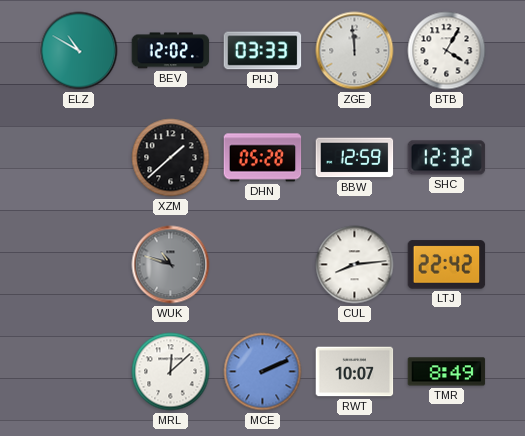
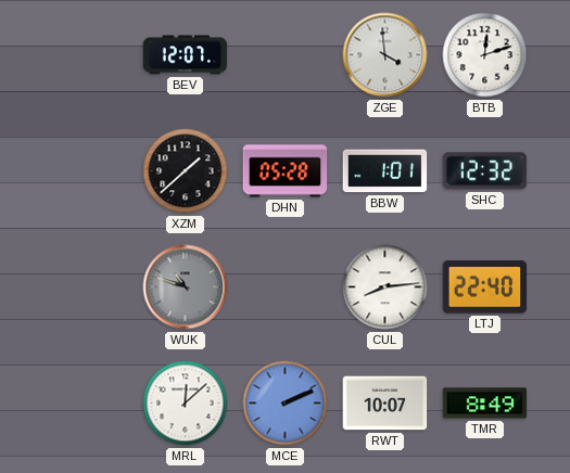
ELZ: 10:50 -> none (79, 51)
BEV: 12:02 -> 12:07 (186, 55)
PHJ: 03:33 -> none (263, 51)
ZGE: 11:59 -> 3:59 (385, 55)
BTB: 4:05 -> 12:12 (485, 55)
BBW: 12:59 -> 1:01 (385, 171)
LTJ: 22:42 -> 22:40 (485, 287)
